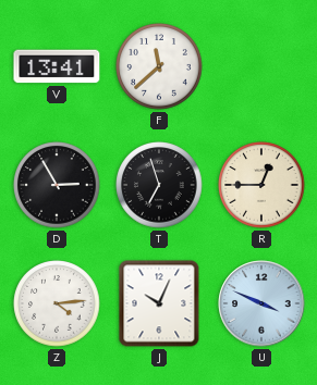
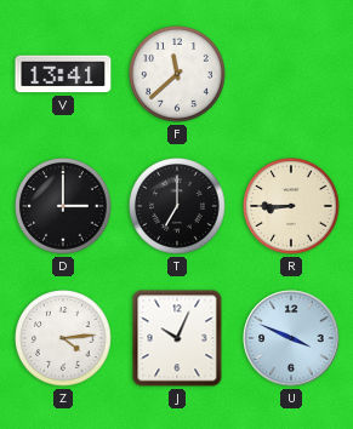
D: 2:55 -> 3:00 (63, 206)
T: 6:57 -> 7:00 (177, 206)
R: 12:45 -> 8:45 (291, 206)
